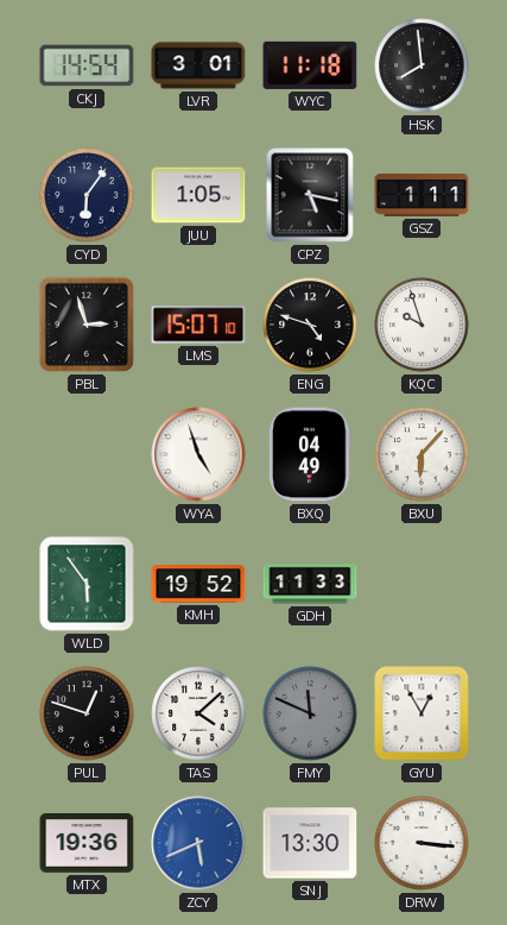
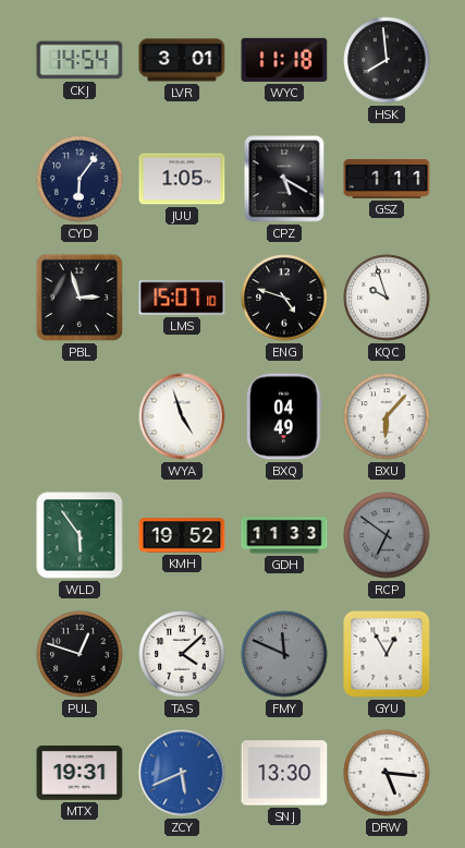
CPZ: 5:17 -> 5:20 (284, 179)
RCP: none -> 6:51 (387, 535)
MTX: 19:36 -> 19:31 (79, 774)
DRW: 3:16 -> 5:16 (387, 773)
